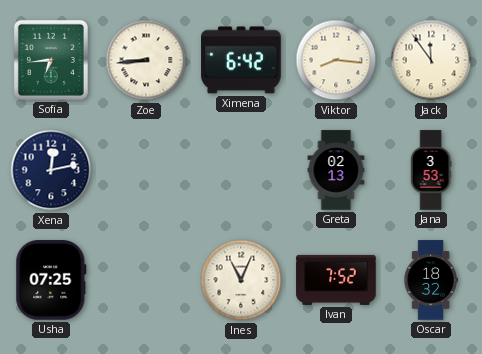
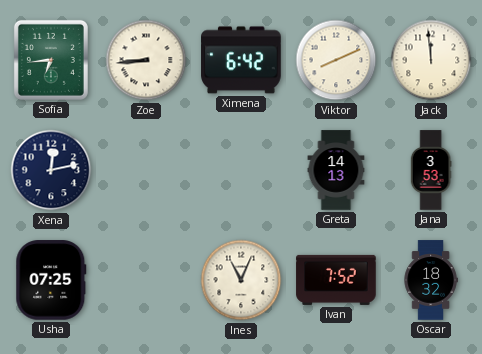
Viktor: 8:16 -> 8:11 (336, 60)
Jack: 11:54 -> 11:59 (431, 60)
Greta: 02:13 -> 14:13 (336, 170)
